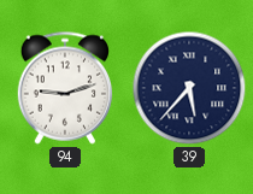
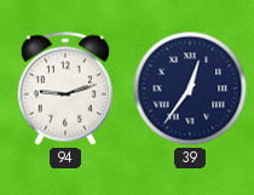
39: 5:37 -> 12:36 (190, 88)
